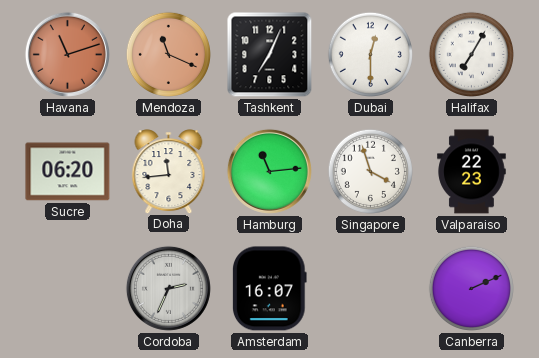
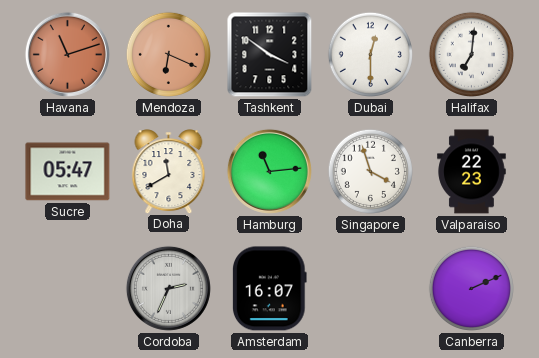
Mendoza: 11:19 -> 6:19 (168, 54)
Tashkent: 7:04 -> 3:51 (270, 55)
Halifax: 7:05 -> 7:01 (471, 54)
Sucre: 06:20 -> 05:47 (68, 172)
Doha: 11:44 -> 11:40 (169, 171)
